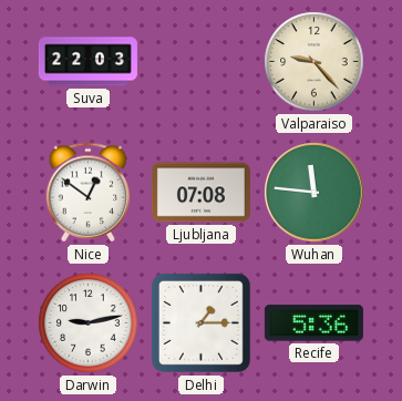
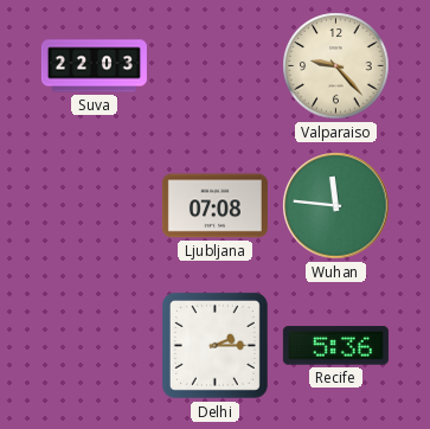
Nice: 12:51 -> none (89, 193)
Darwin: 9:13 -> none (89, 323)
Delhi: 1:15 -> 2:15 (214, 345)
